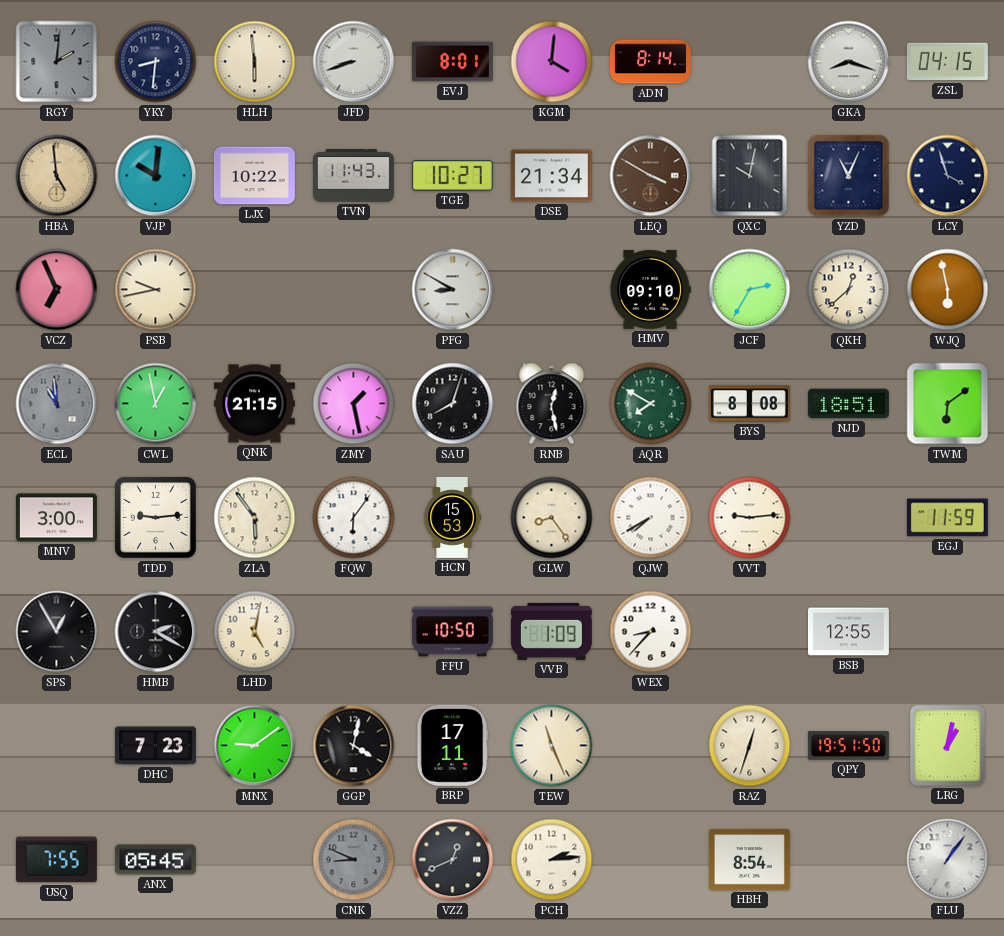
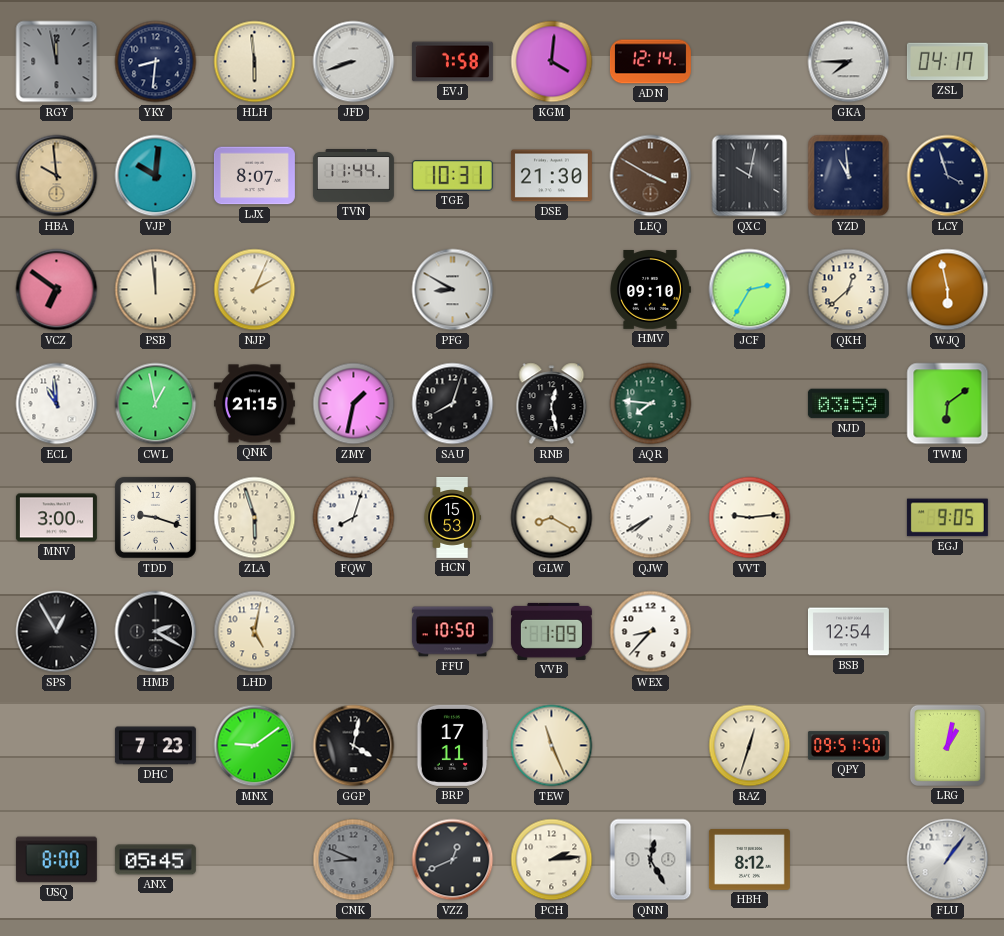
RGY: 2:01 -> 11:58 (57, 62)
EVJ: 8:01 -> 7:58 (452, 62)
ADN: 8:14 -> 12:14 (650, 62)
GKA: 8:18 -> 7:45 (849, 62)
ZSL: 04:15 -> 04:17 (947, 62)
HBA: 4:59 -> 9:59 (57, 176)
LJX: 10:22 -> 8:07 (254, 176)
TVN: 11:43 -> 11:44 (353, 176)
TGE: 10:27 -> 10:31 (452, 176)
DSE: 21:34 -> 21:30 (551, 176)
YZD: 11:04 -> 10:59 (849, 176)
VCZ: 6:56 -> 6:51 (57, 290)
PSB: 9:43 -> 11:59 (156, 290)
NJP: none -> 2:04 (255, 290)
ECL dial: grey -> white (57, 404)
ZMY: 1:28 -> 1:32 (354, 404)
AQR: 7:50 -> 7:46 (651, 404)
BYS: 8:08 -> none (749, 404)
NJD: 18:51 -> 03:59 (848, 404)
TDD: 9:14 -> 9:18 (156, 518)
ZLA: 5:54 -> 5:57 (255, 518)
FQW: 6:06 -> 8:03 (354, 518)
GLW: 8:24 -> 8:20 (552, 518)
EGJ: 11:59 -> 9:05 (947, 518)
BSB: 12:55 -> 12:54 (848, 632)
QPY: 19:51 -> 09:51 (848, 746)
USQ: 7:55 -> 8:00 (56, 860)
QNN: none -> 12:25 (651, 860)
HBH: 8:54 -> 8:12 (749, 860)
